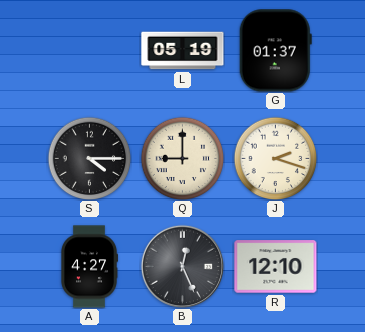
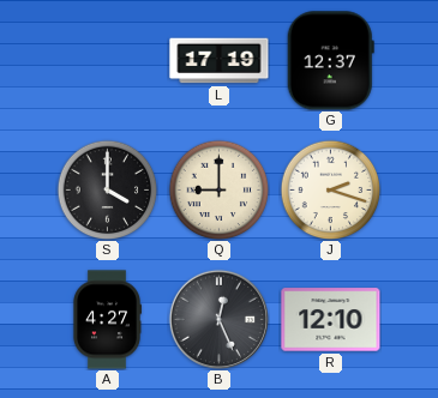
L: 05:19 -> 17:19 (220, 61)
G: 01:37 -> 12:37 (330, 61)
S: 4:15 -> 4:00 (107, 189)
